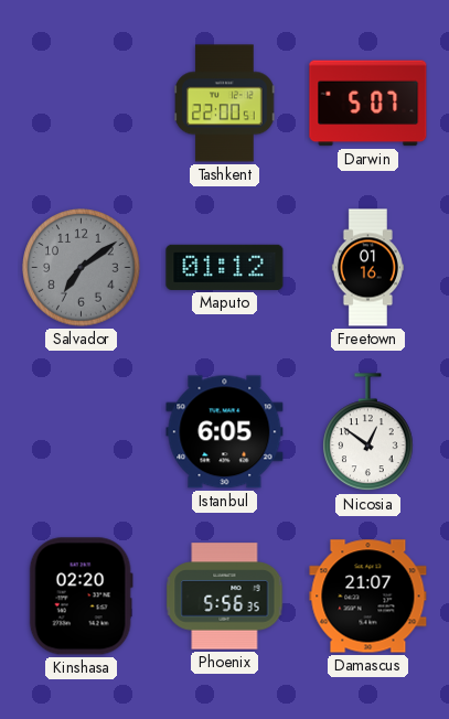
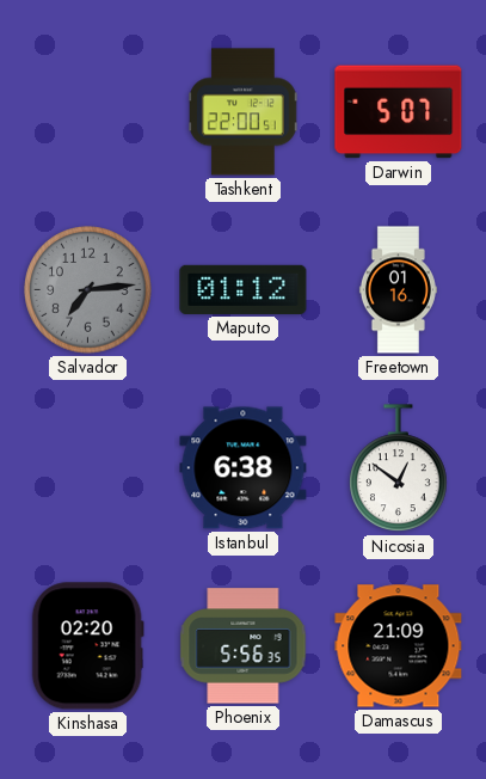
Salvador: 7:09 -> 7:14 (88, 290)
Istanbul: 6:05 -> 6:38 (244, 468)
Damascus: 21:07 -> 21:09 (399, 646)
